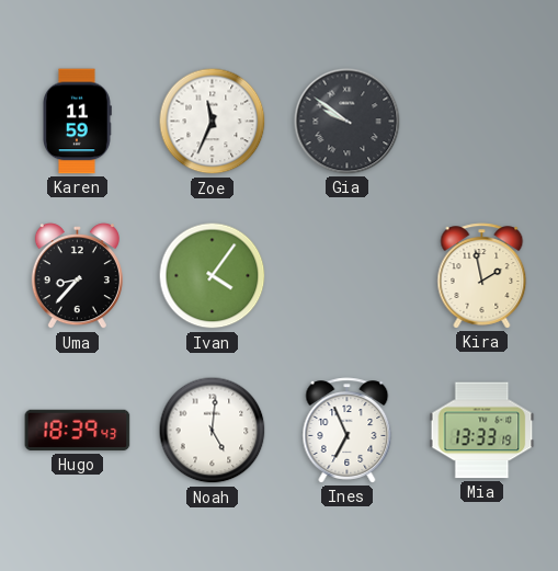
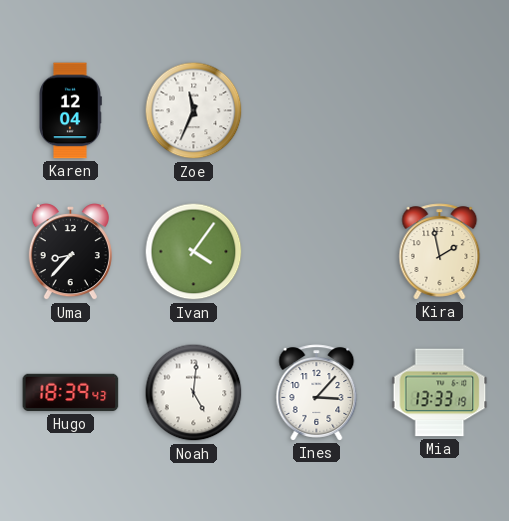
Karen: 11:59 -> 12:04 (71, 111)
Gia: 9:51 -> none (348, 122)
Ines: 6:56 -> 3:07 (317, 393)
